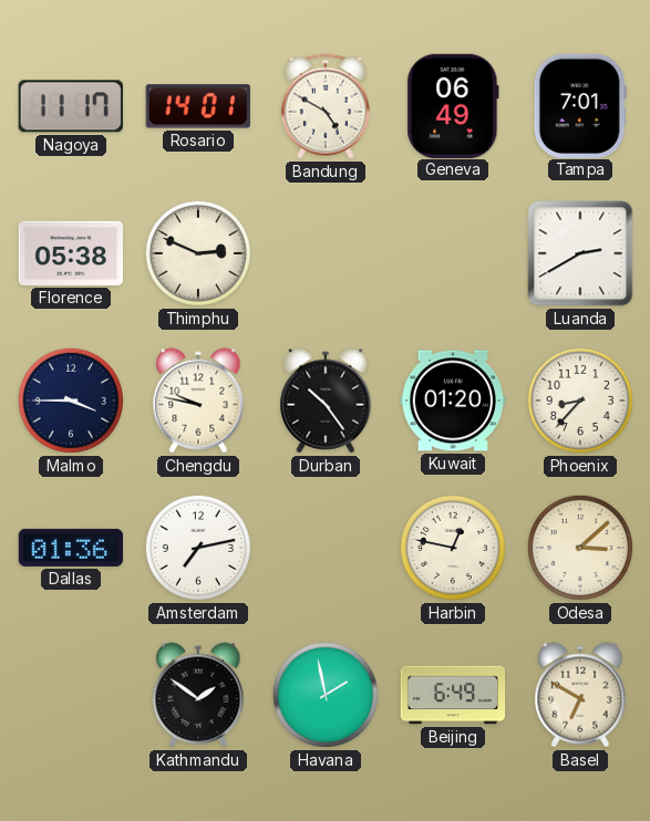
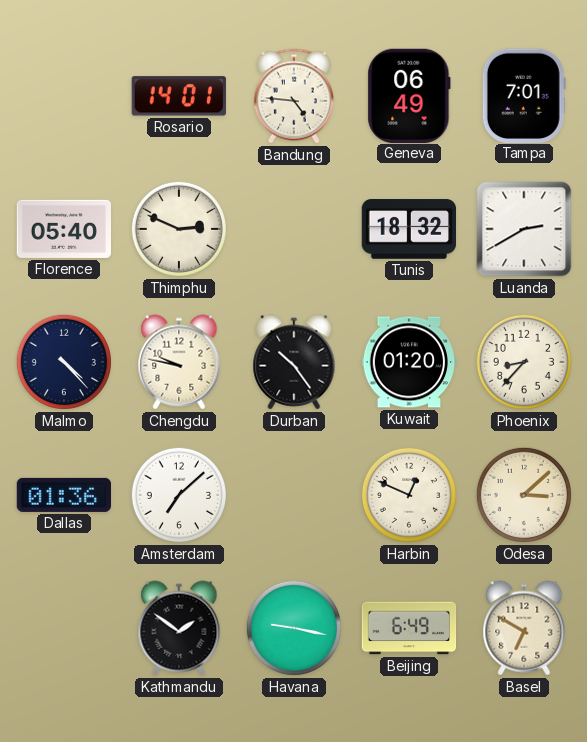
Nagoya: 11:17 -> none (71, 106)
Bandung: 4:50 -> 4:46 (294, 96)
Florence: 05:38 -> 05:40 (63, 229)
Tunis: none -> 18:32 (408, 229)
Malmo: 3:45 -> 4:23 (64, 362)
Amsterdam: 7:13 -> 7:08 (179, 495)
Harbin: 12:47 -> 12:49 (409, 495)
Havana: 1:58 -> 9:17 (294, 628)
